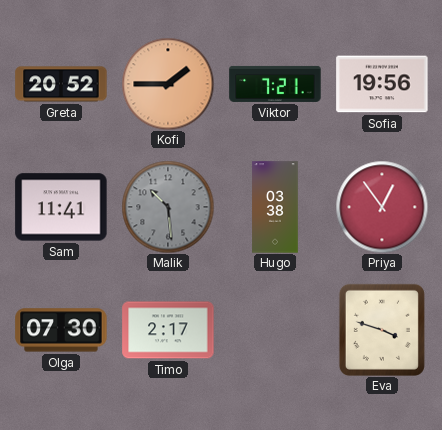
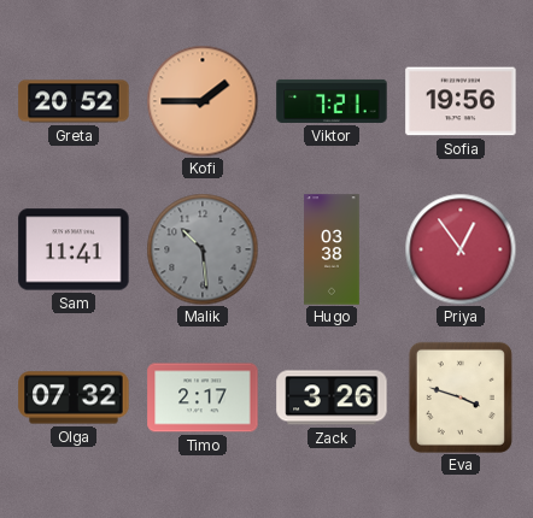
Olga: 07:30 -> 07:32 (74, 398)
Zack: none -> 3:26 (332, 398)
